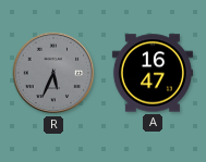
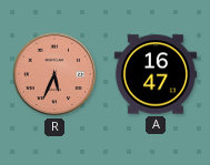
R dial: grey -> salmon (54, 74)
